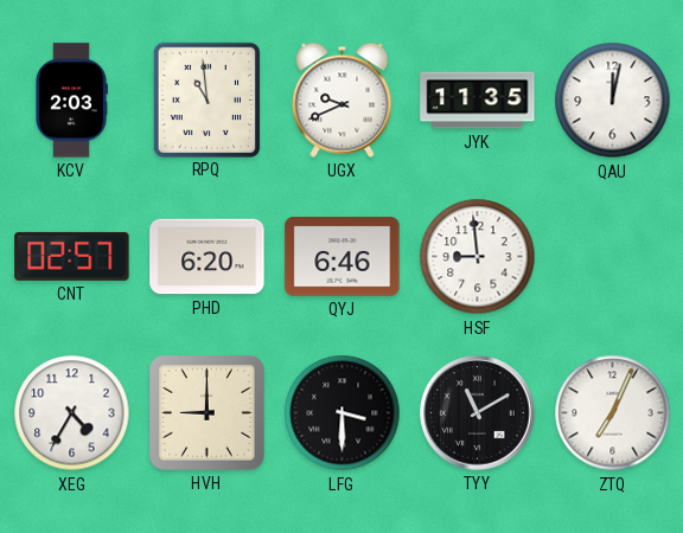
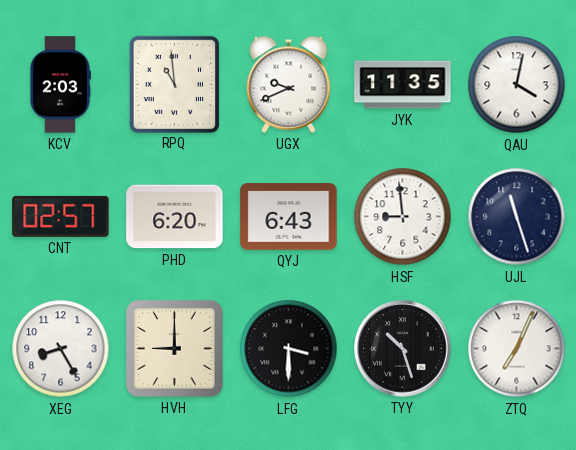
QAU: 12:02 -> 4:02 (517, 85)
QYJ: 6:46 -> 6:43 (289, 217)
UJL: none -> 11:27 (517, 217)
XEG: 4:35 -> 8:25 (61, 349)
TYY: 11:10 -> 10:27 (403, 349)
